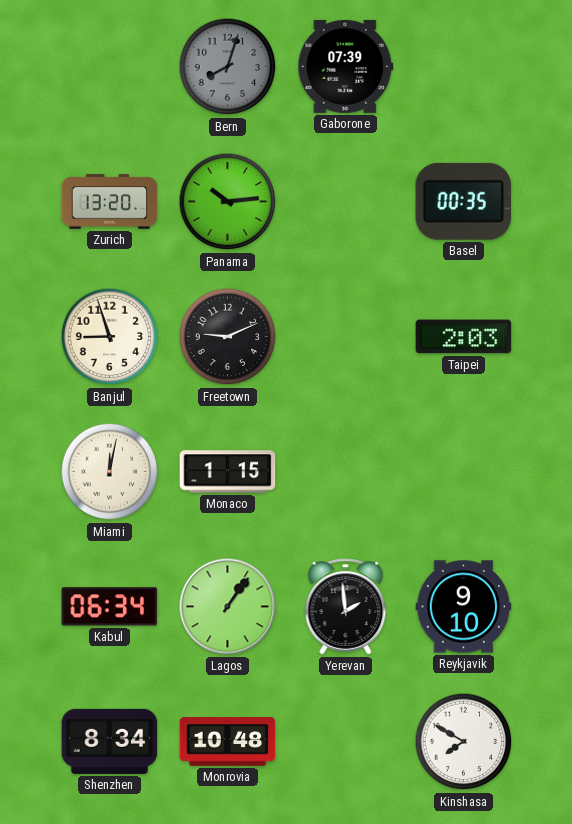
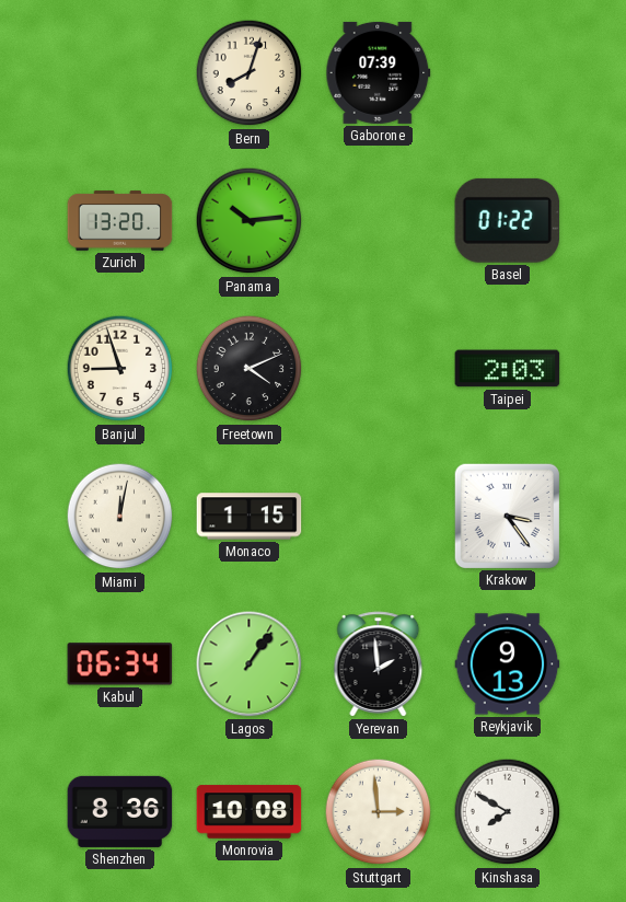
Bern dial: grey -> cream (250, 73)
Basel: 00:35 -> 01:22 (508, 220)
Freetown: 9:11 -> 4:11 (250, 369)
Krakow: none -> 3:24 (507, 516)
Reykjavik: 9:10 -> 9:13 (508, 664)
Shenzhen: 8:34 -> 8:36 (120, 811)
Monrovia: 10:48 -> 10:08 (250, 812)
Stuttgart: none -> 2:59 (379, 812)
